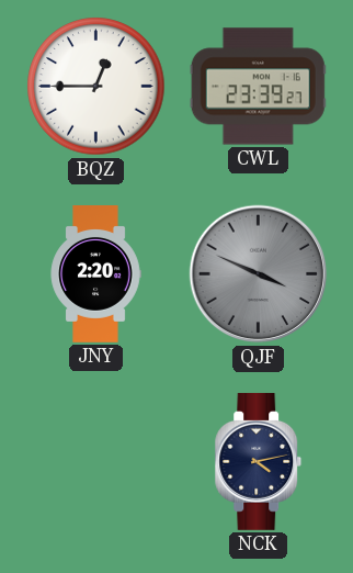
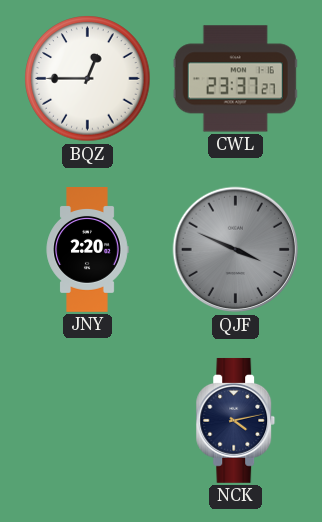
CWL: 23:39 -> 23:37 (235, 79)
